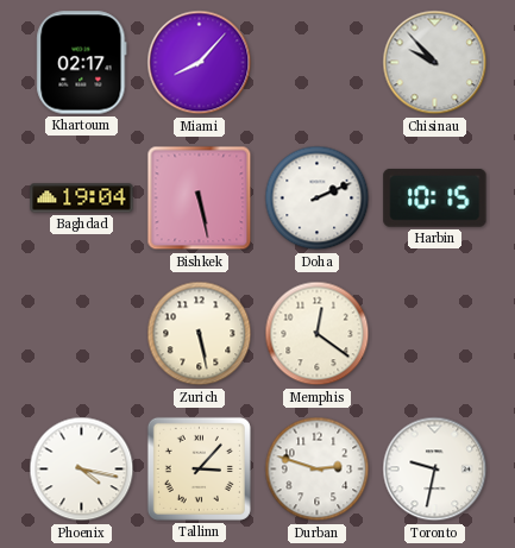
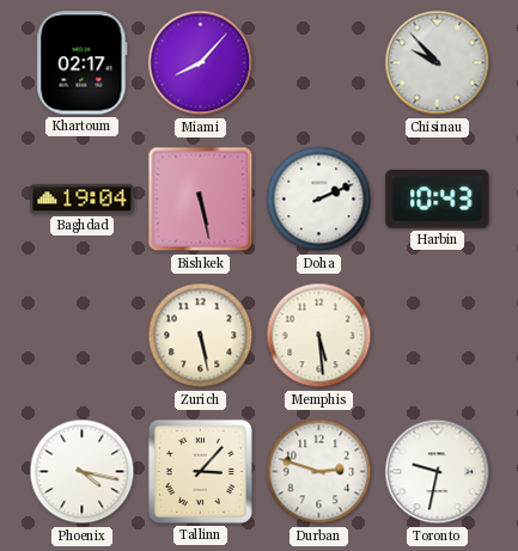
Harbin: 10:15 -> 10:43 (438, 198)
Memphis: 12:21 -> 5:29 (319, 336)
